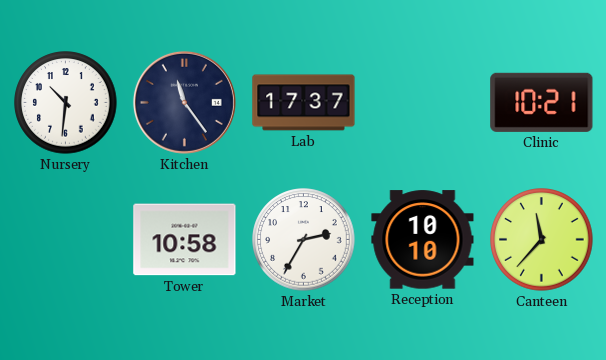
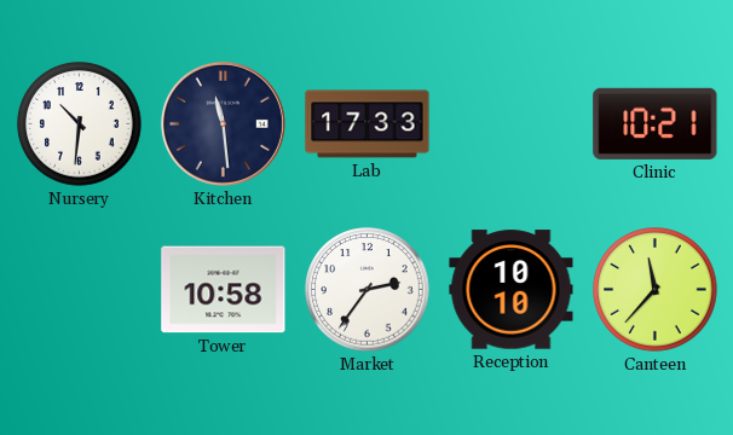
Kitchen: 11:24 -> 11:29 (223, 123)
Lab: 17:37 -> 17:33 (368, 124)
Market: 2:35 -> 2:36 (368, 290)
